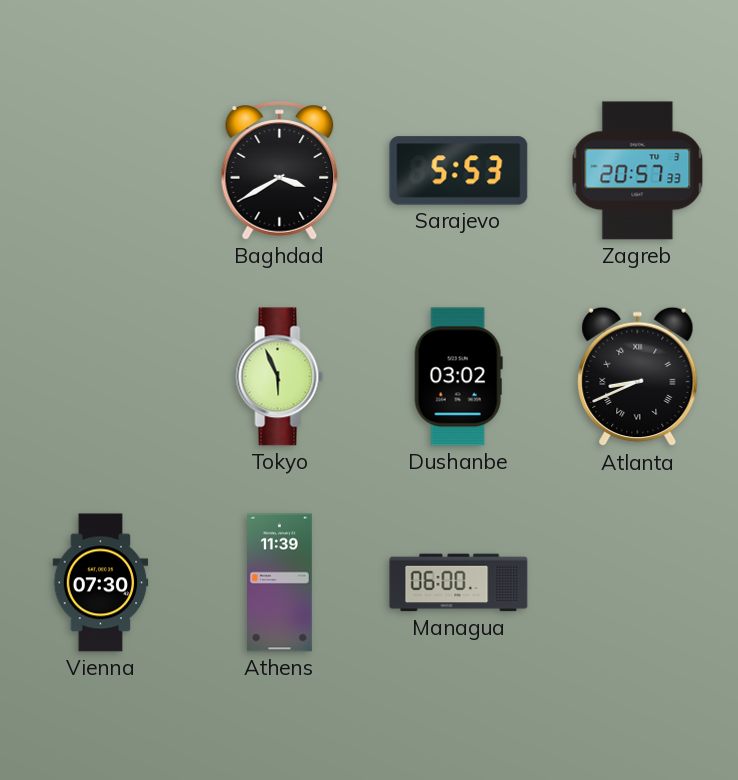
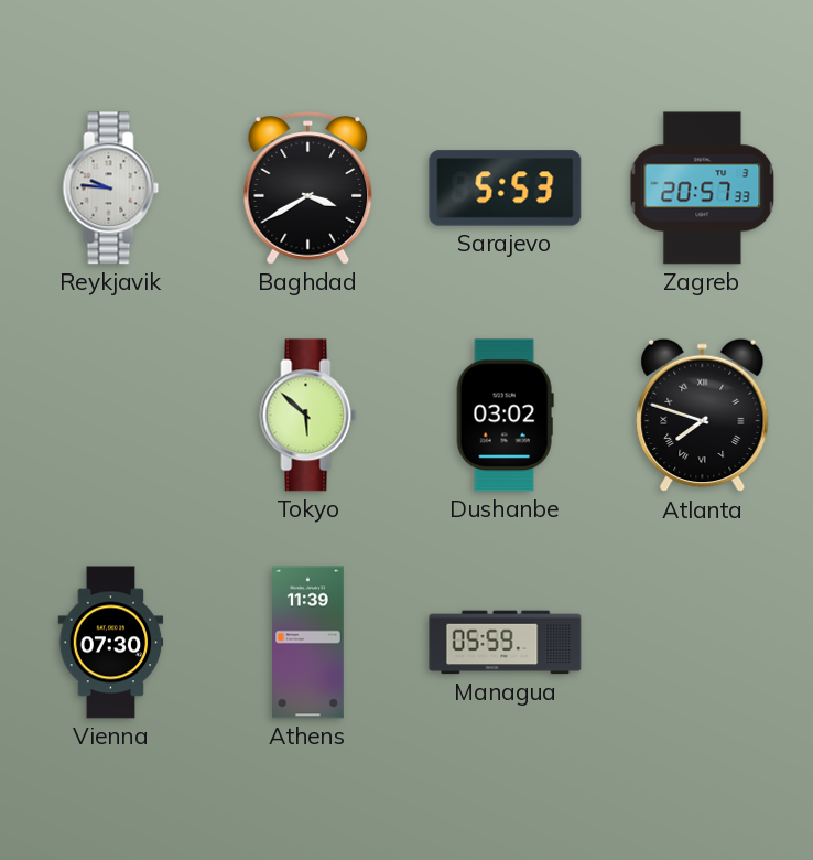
Reykjavik: none -> 9:46 (111, 189)
Tokyo: 5:56 -> 5:52 (308, 416)
Atlanta: 8:41 -> 7:48 (703, 416)
Managua: 06:00 -> 05:59 (506, 643)
